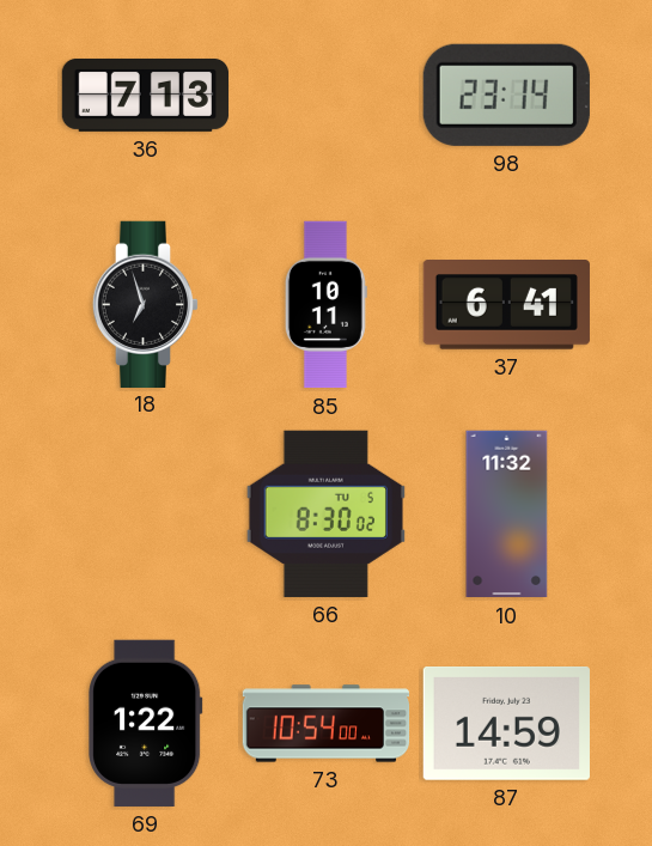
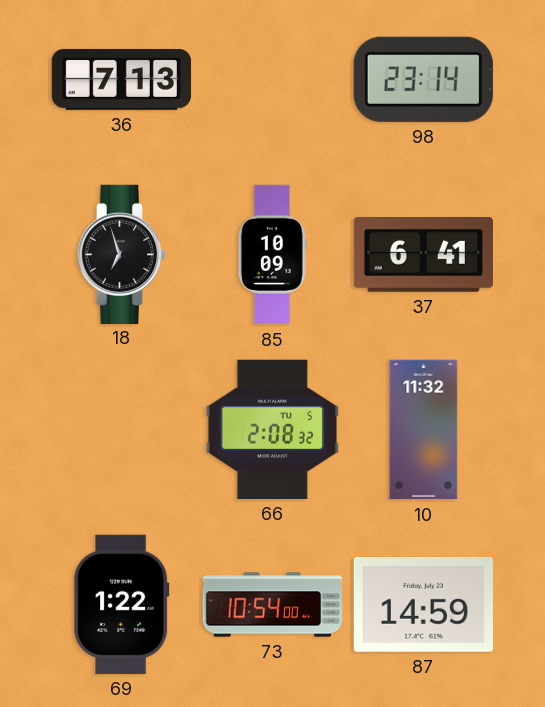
85: 10:11 -> 10:09 (272, 255)
66: 8:30 -> 2:08 (272, 429)
